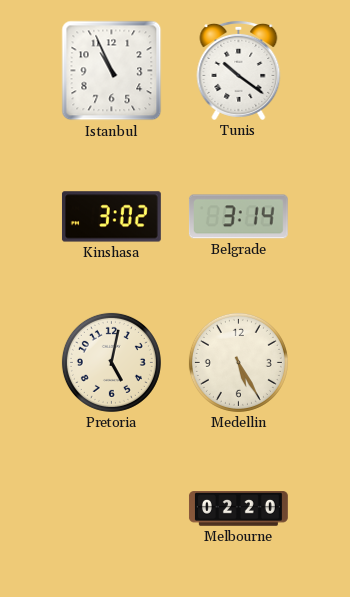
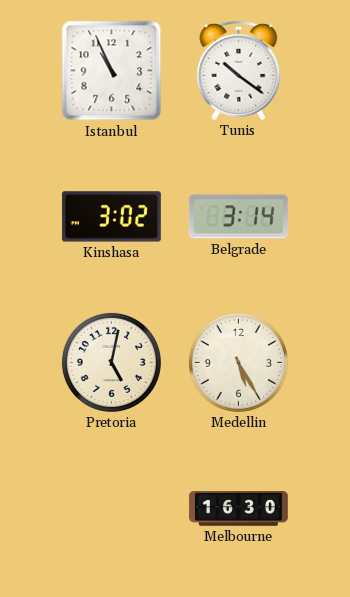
Melbourne: 02:20 -> 16:30 (238, 509)
